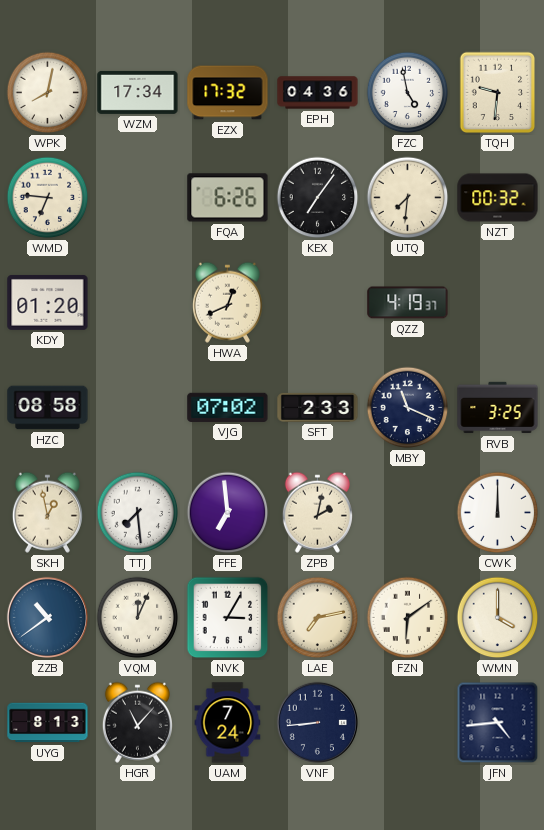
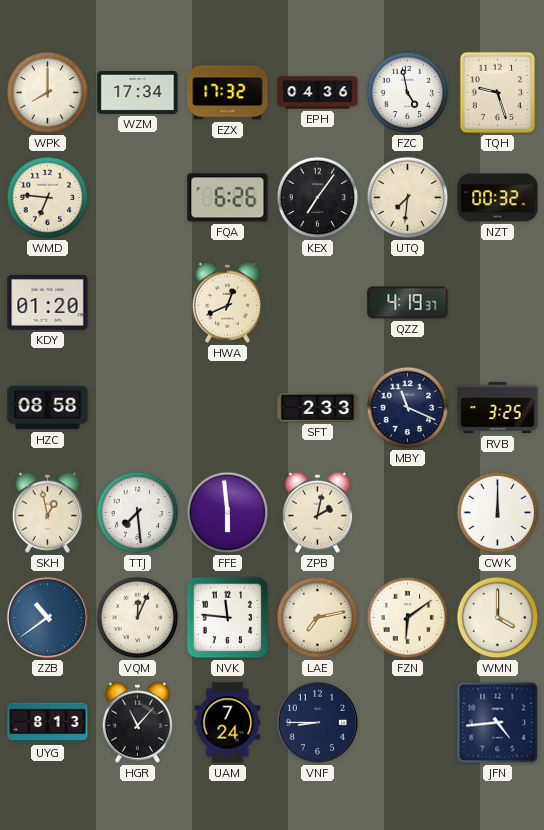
WPK: 8:02 -> 8:00 (48, 93)
TQH: 9:31 -> 9:27 (498, 93)
VJG: 07:02 -> none (228, 407)
FFE: 6:59 -> 5:59 (228, 513)
NVK: 3:05 -> 11:46 (228, 618)
VNF: 8:44 -> 8:45 (317, 722)
